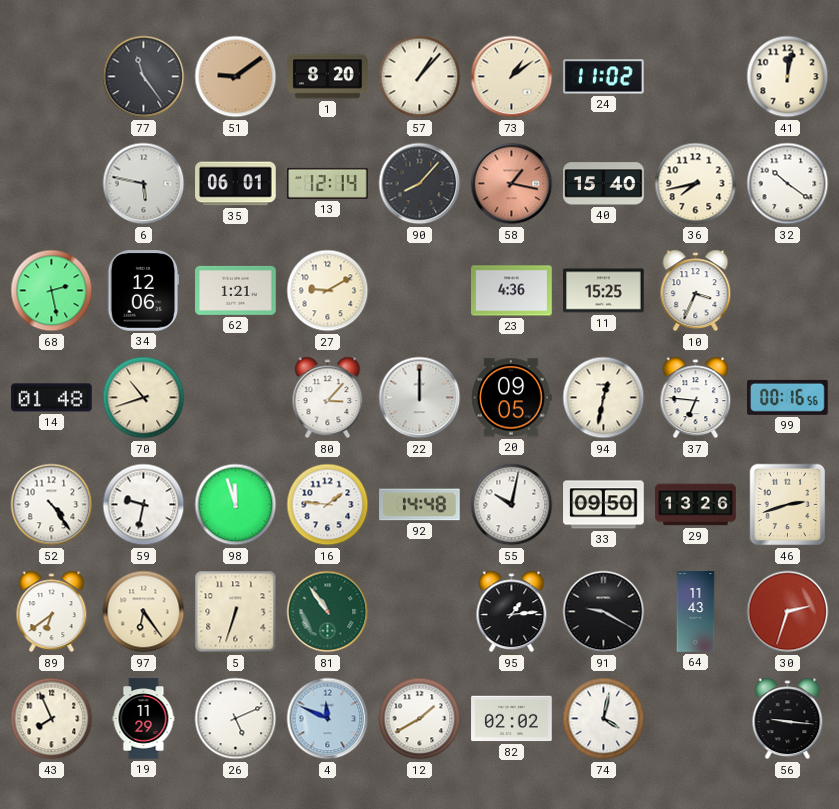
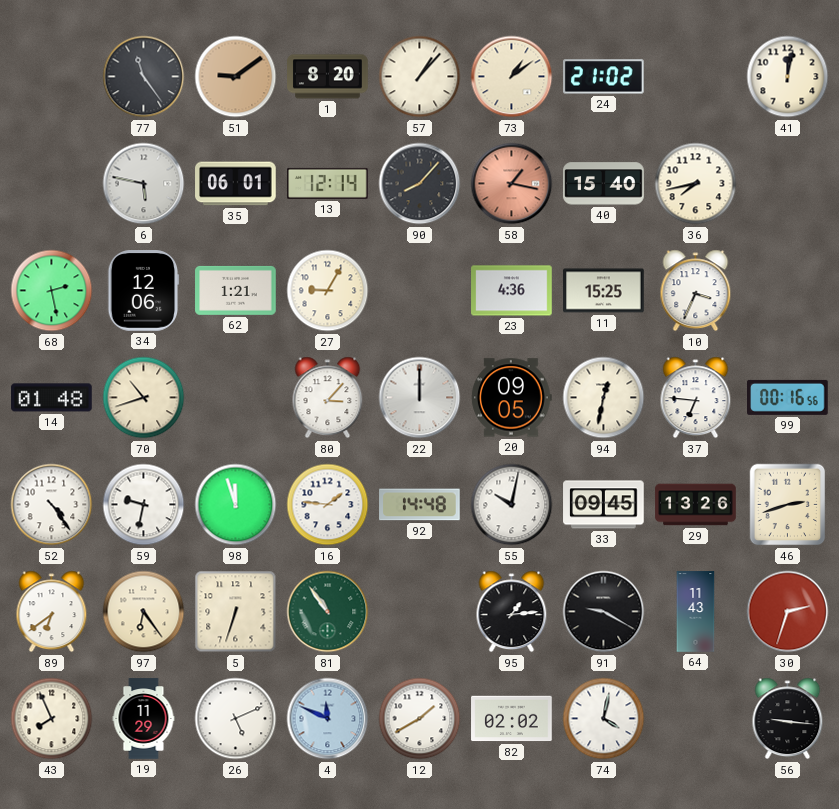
24: 11:02 -> 21:02 (604, 77)
32: 10:21 -> none (788, 184)
27: 9:10 -> 9:05 (328, 291)
33: 09:50 -> 09:45 (604, 505)
